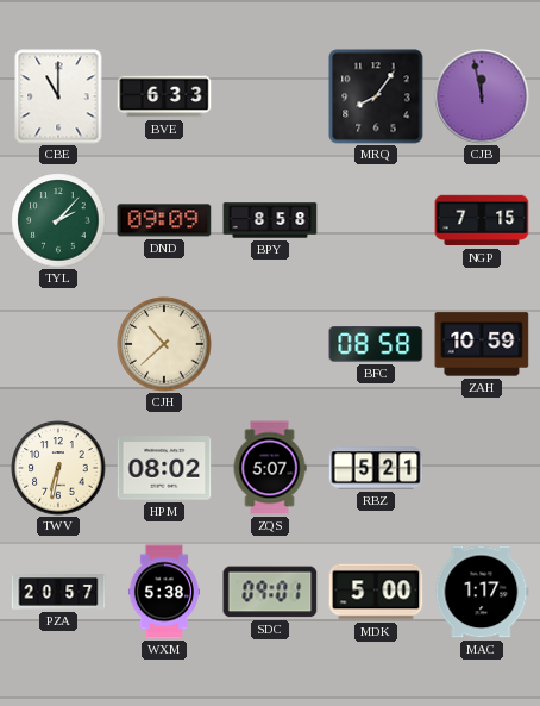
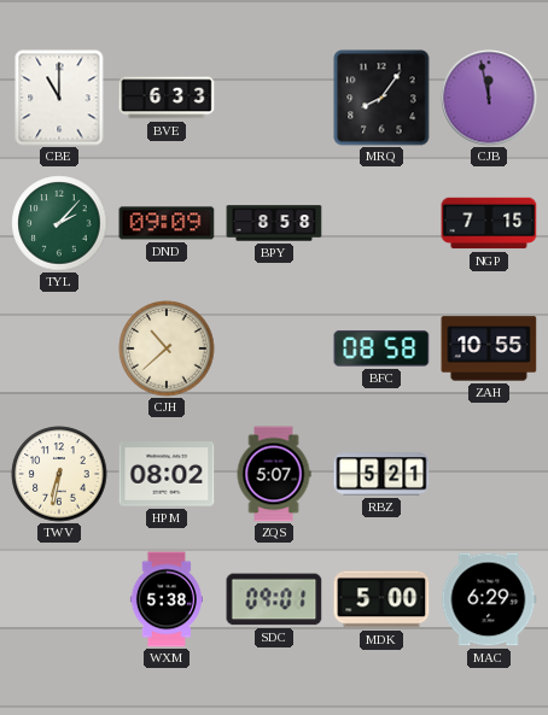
ZAH: 10:59 -> 10:55 (489, 348)
PZA: 20:57 -> none (58, 592)
MAC: 1:17 -> 6:29 (489, 599)
